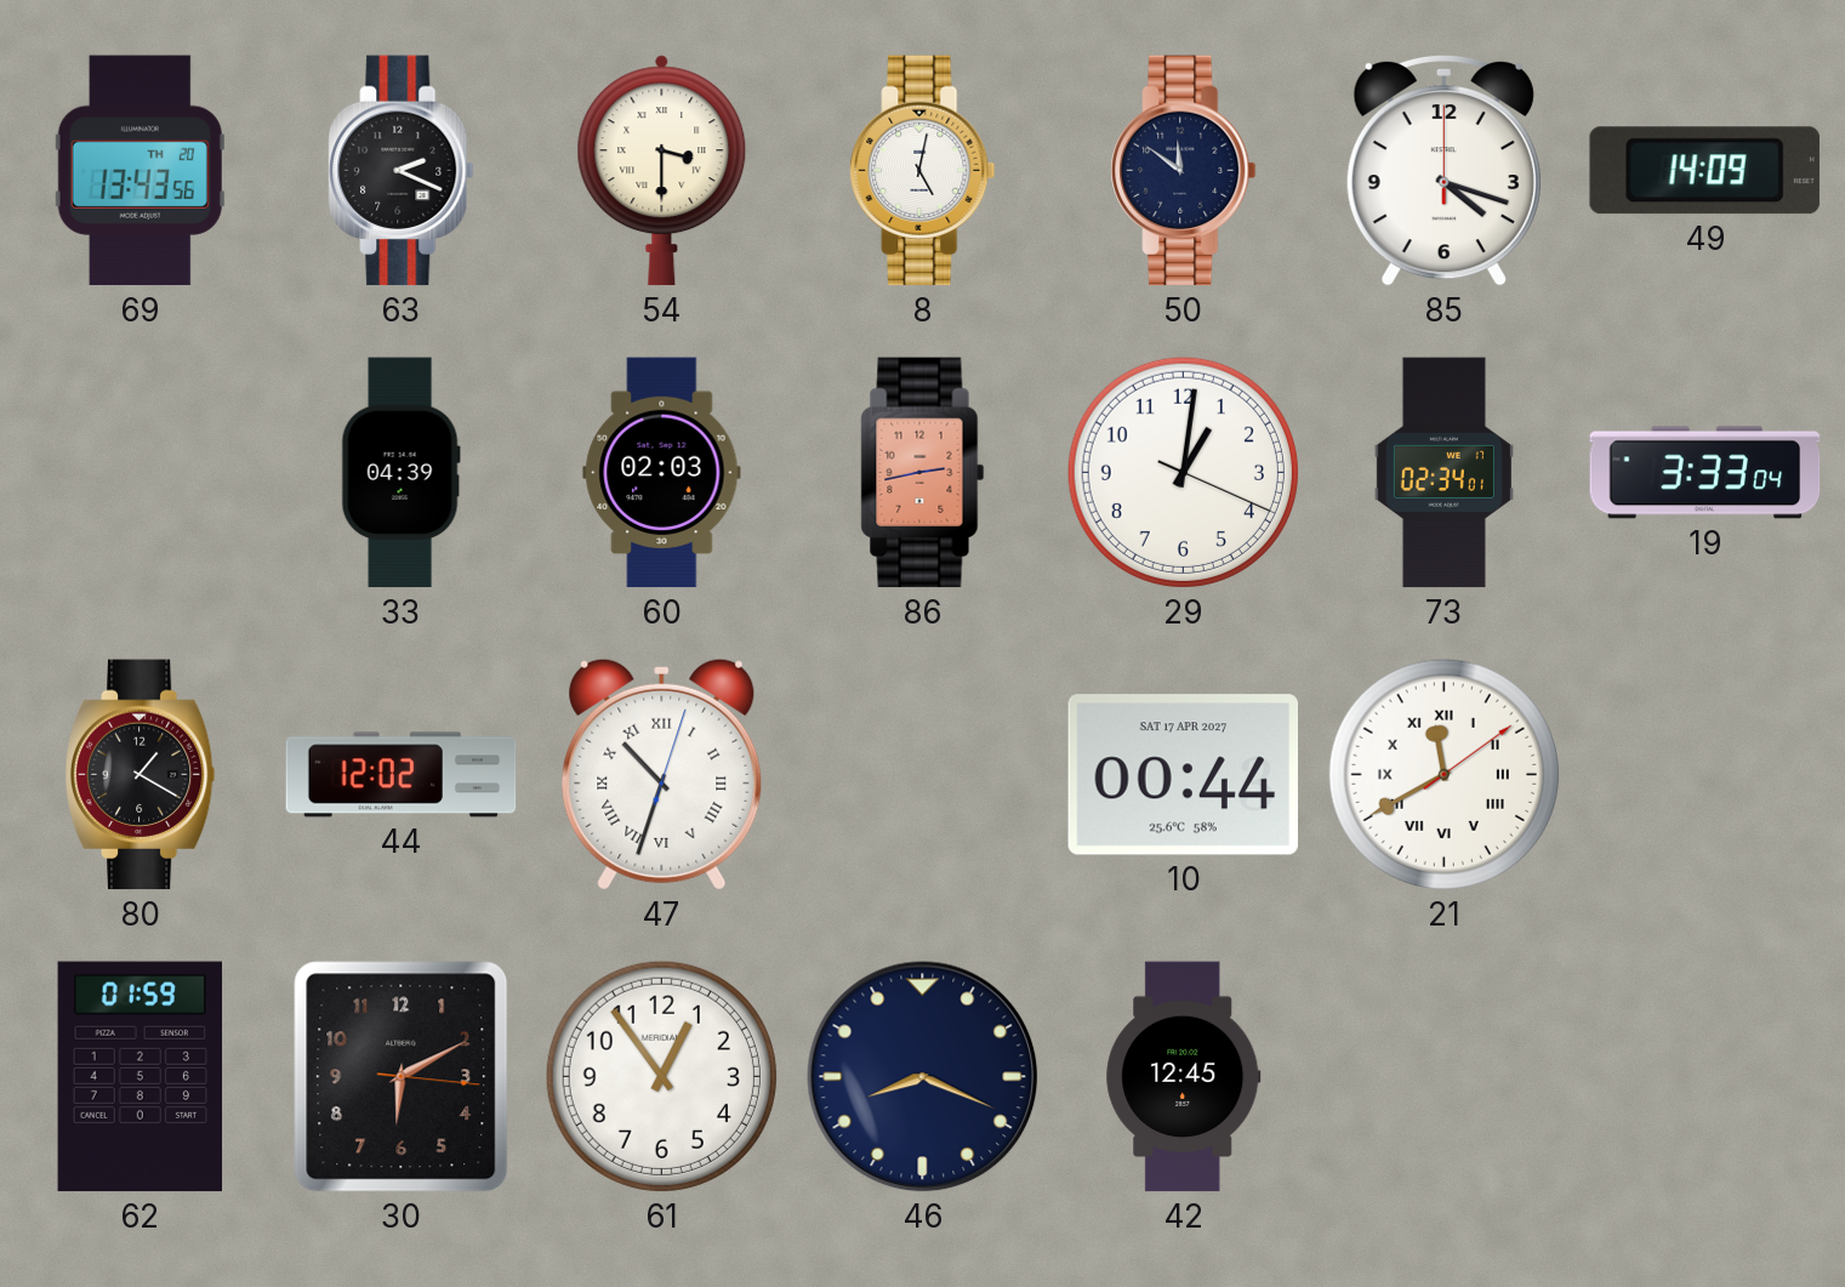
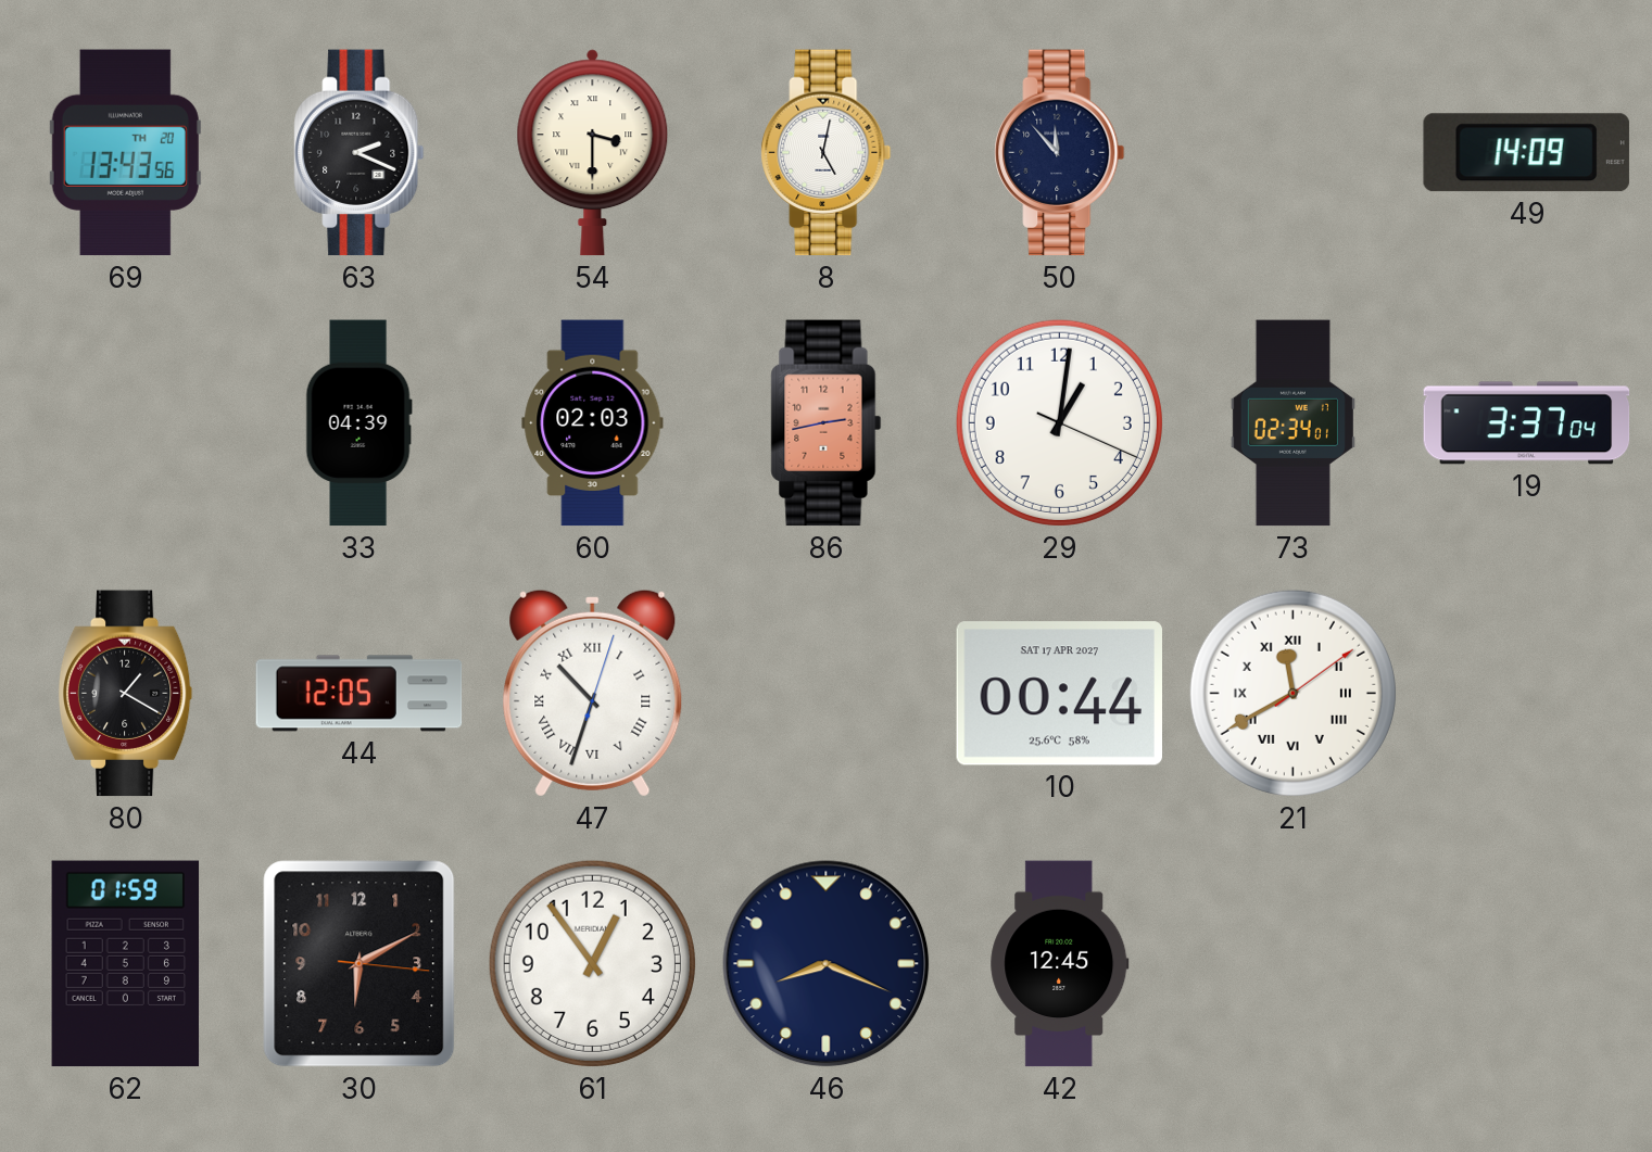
50: 11:51 -> 11:53 (1060, 153)
85: 4:18 -> none (1443, 170)
19: 3:33 -> 3:37 (1527, 423)
44: 12:02 -> 12:05 (360, 694)
